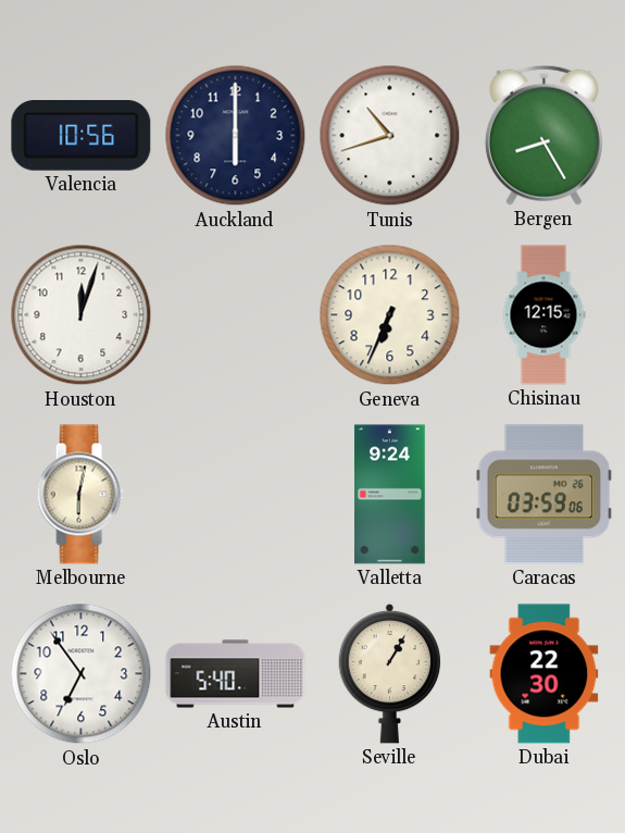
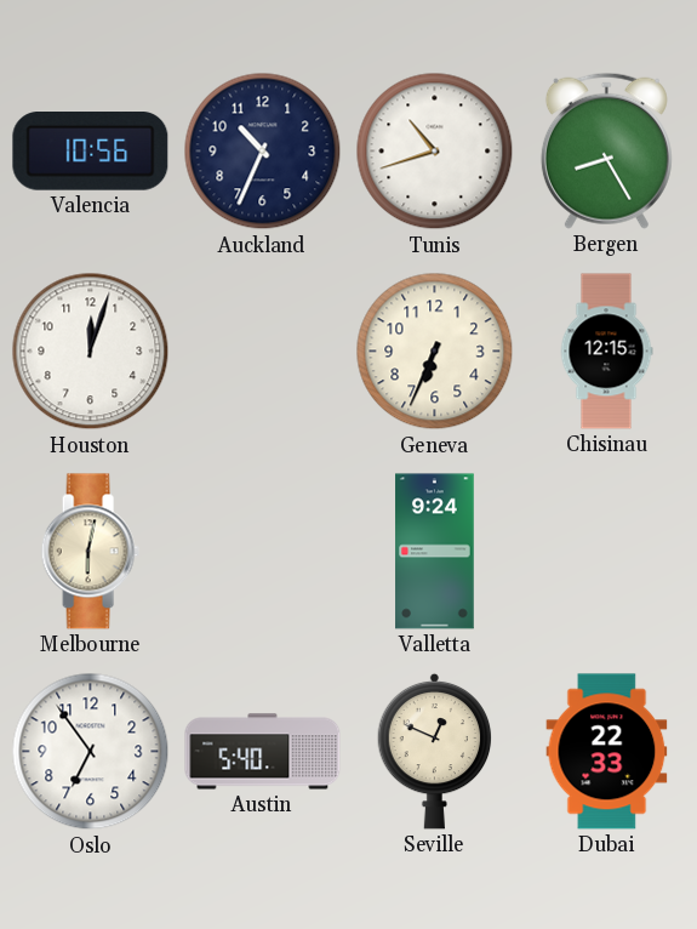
Auckland: 6:00 -> 10:34 (263, 152)
Caracas: 03:59 -> none (545, 495)
Seville: 1:05 -> 12:49 (435, 751)
Dubai: 22:30 -> 22:33 (607, 752)
